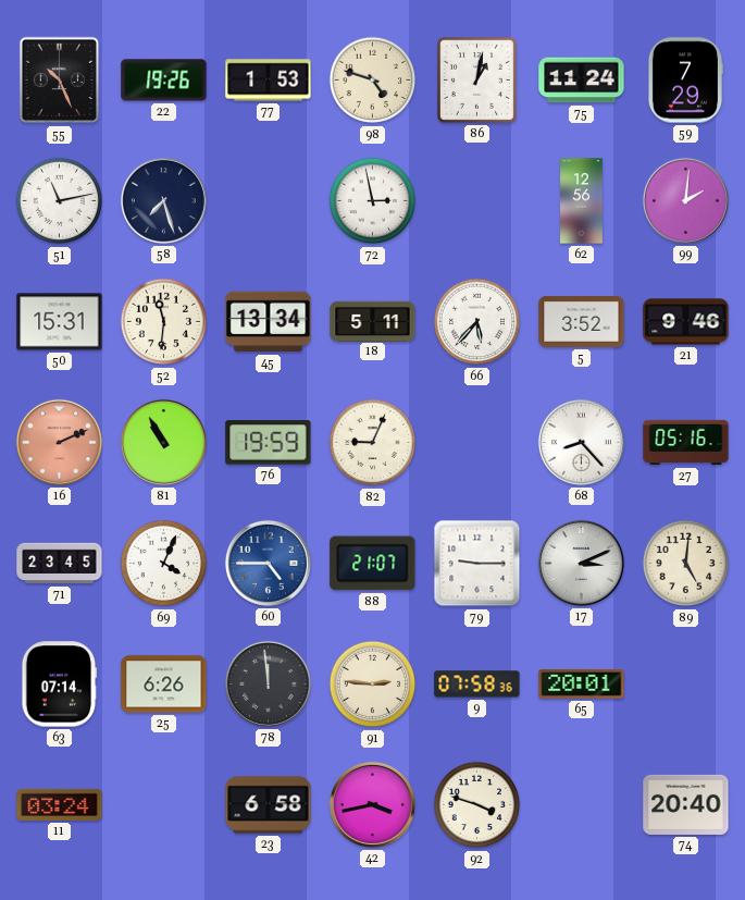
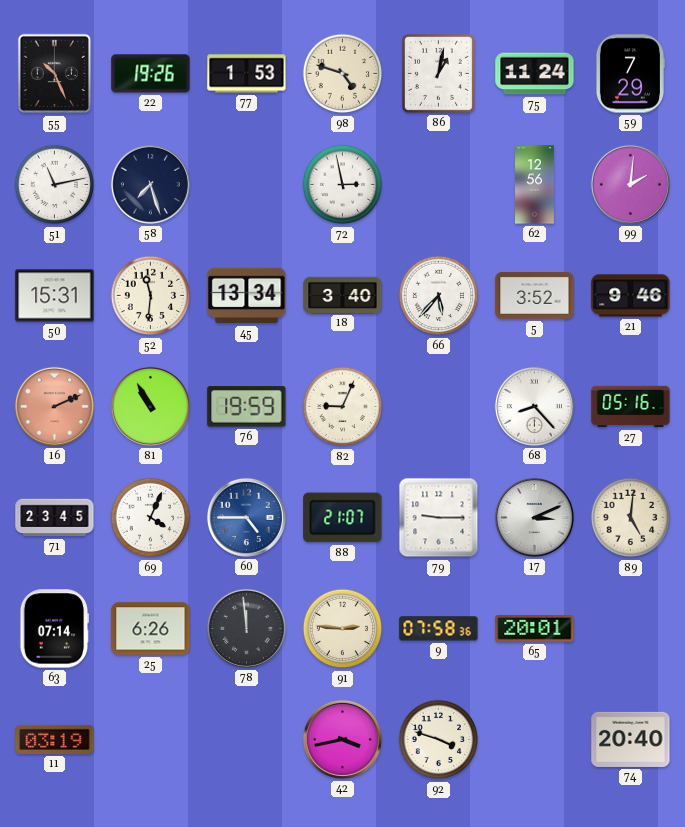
18: 5:11 -> 3:40 (343, 295)
11: 03:24 -> 03:19 (55, 739)
23: 6:58 -> none (269, 805)
